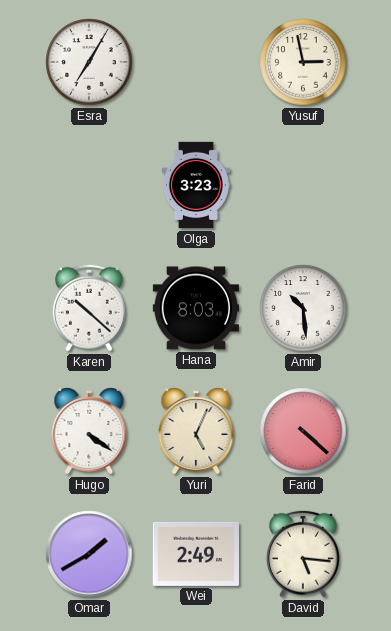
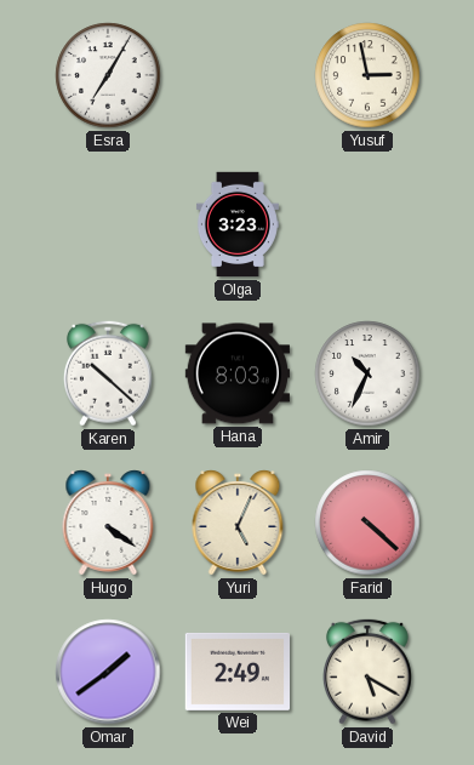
Amir: 10:29 -> 10:34 (367, 373)
Omar: 1:40 -> 1:39 (108, 672)
David: 5:16 -> 5:20 (367, 672)
